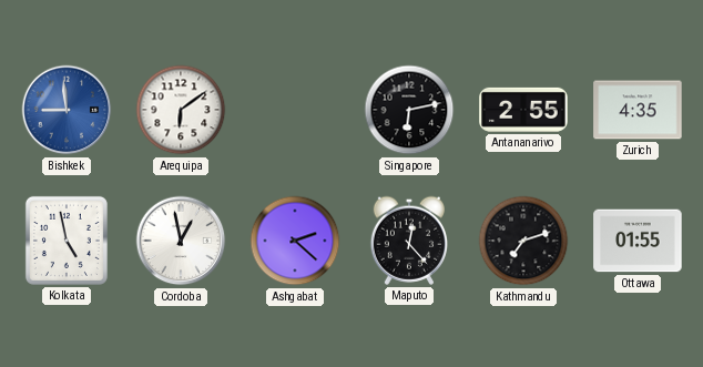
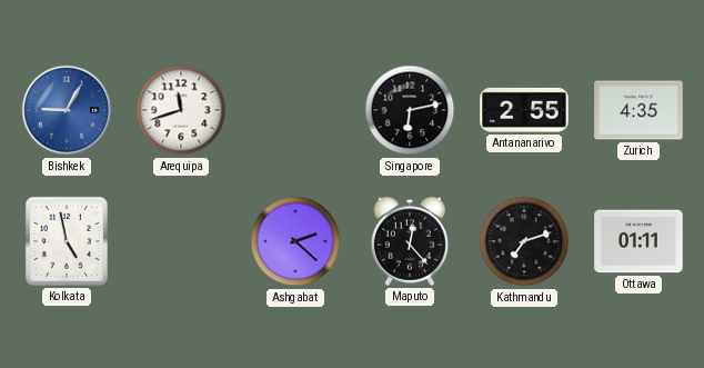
Bishkek: 8:59 -> 9:05 (67, 110)
Arequipa: 6:09 -> 11:42 (181, 110)
Cordoba: 12:58 -> none (181, 241)
Ottawa: 01:55 -> 01:11 (638, 241)
